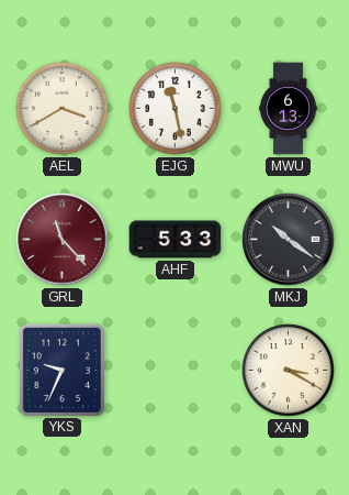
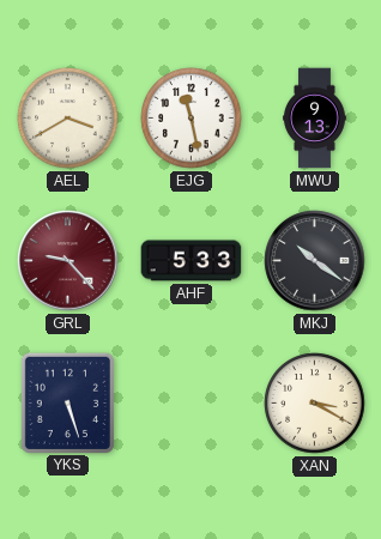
MWU: 6:13 -> 9:13 (315, 119)
GRL: 11:23 -> 9:23 (68, 261)
YKS: 9:34 -> 5:27 (67, 402)
